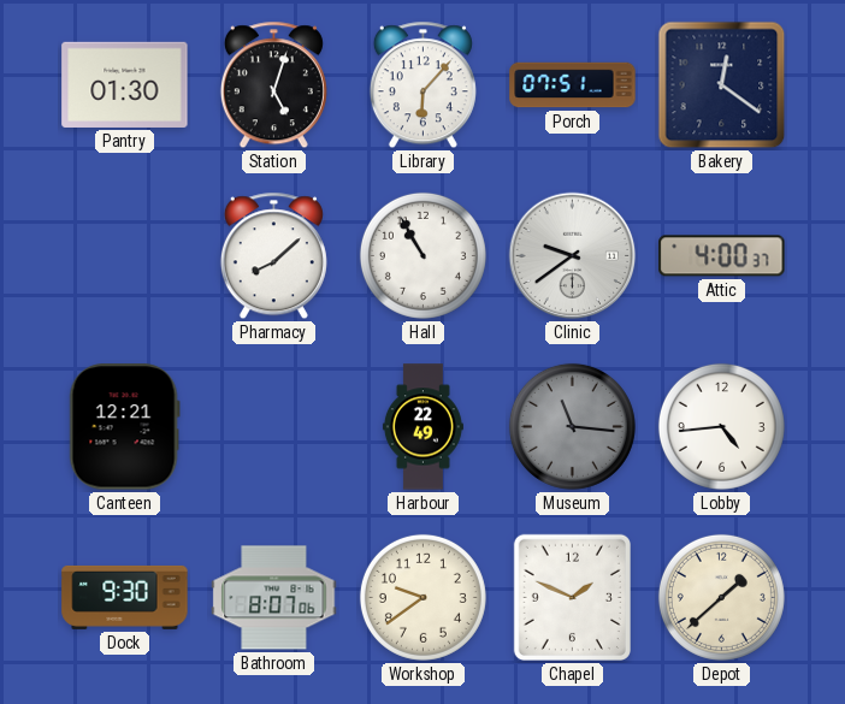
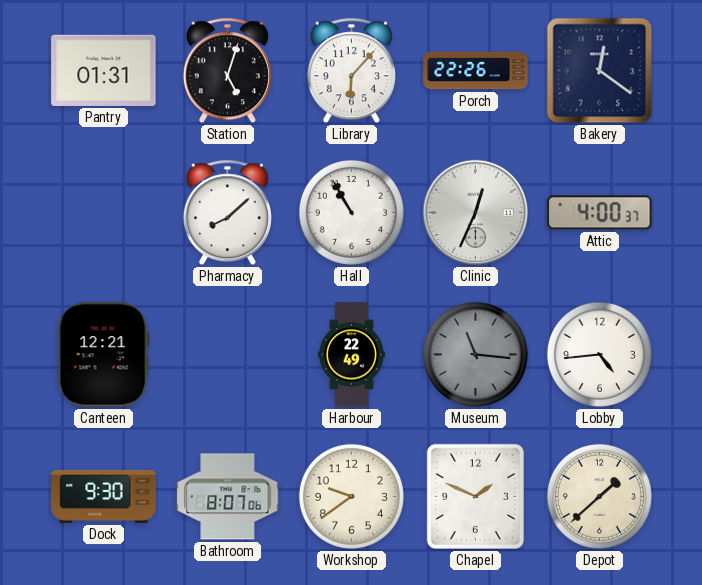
Pantry: 01:30 -> 01:31 (104, 70)
Porch: 07:51 -> 22:26 (476, 71)
Clinic: 9:39 -> 12:34 (476, 213)
